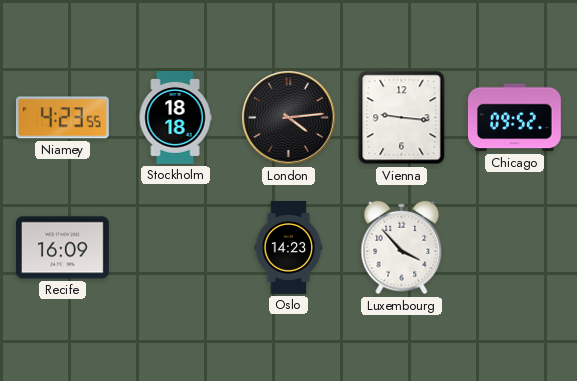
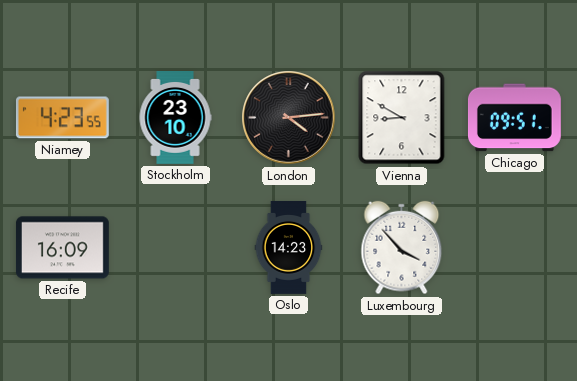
Stockholm: 18:18 -> 23:10 (175, 118)
Vienna: 9:16 -> 8:50 (402, 118)
Chicago: 09:52 -> 09:51 (514, 118)
